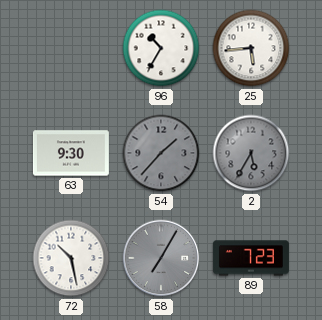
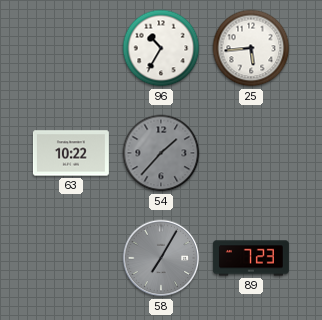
63: 9:30 -> 10:22 (71, 153)
2: 5:35 -> none (251, 153)
72: 10:28 -> none (71, 258)
